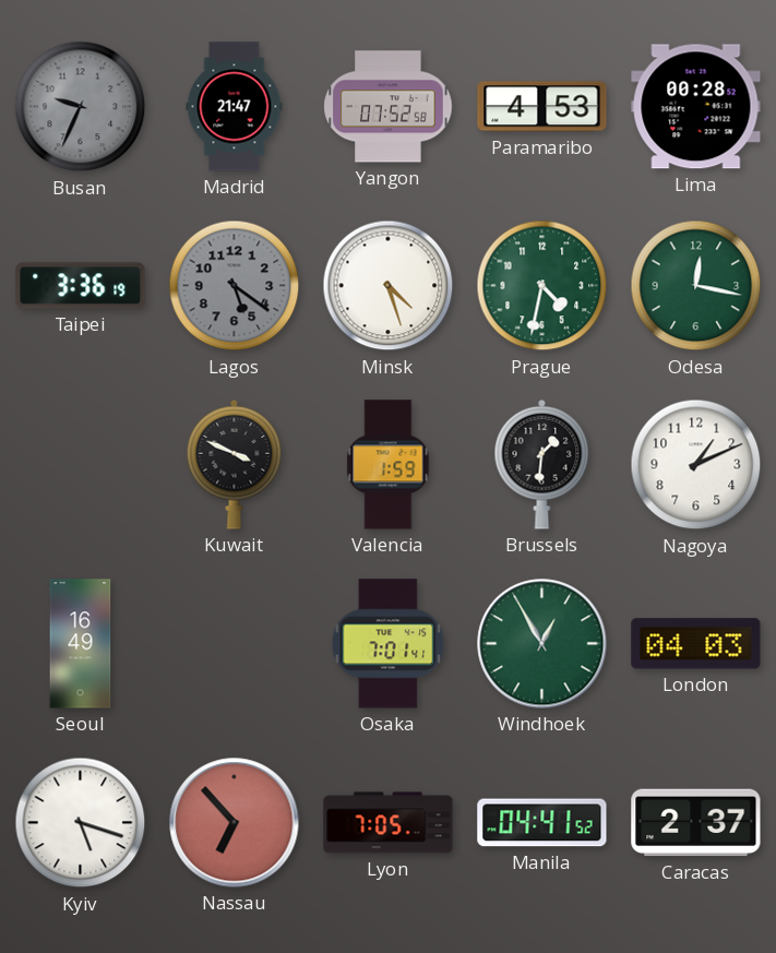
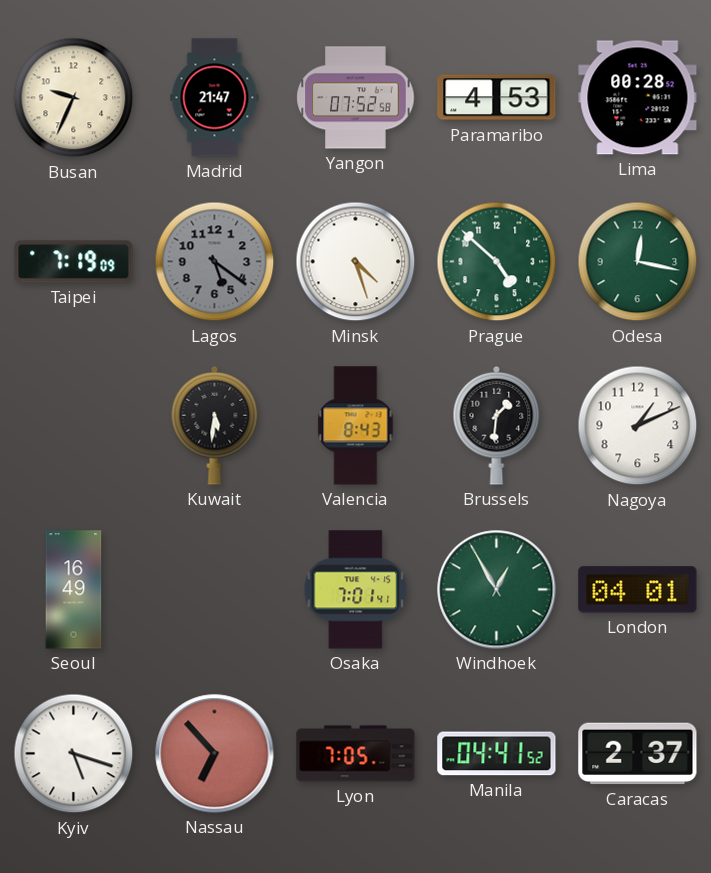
Busan dial: grey -> cream (74, 98)
Taipei: 3:36 -> 7:19 (74, 262)
Prague: 4:32 -> 4:52 (497, 262)
Kuwait: 3:49 -> 5:31 (215, 425)
Valencia: 1:59 -> 8:43 (356, 426)
London: 04:03 -> 04:01 (638, 590)
